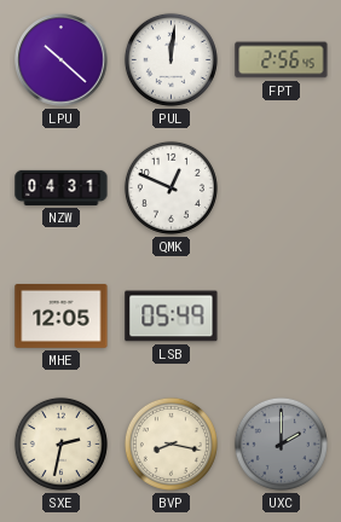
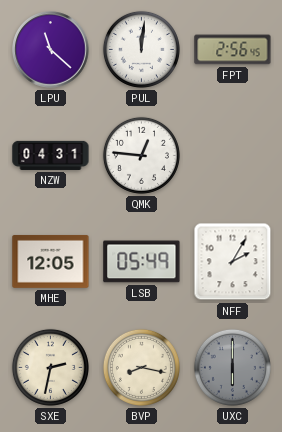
LPU: 10:22 -> 11:22 (51, 50)
QMK: 12:49 -> 12:46 (141, 155)
NFF: none -> 2:05 (233, 262)
UXC: 2:00 -> 6:00 (232, 367)
